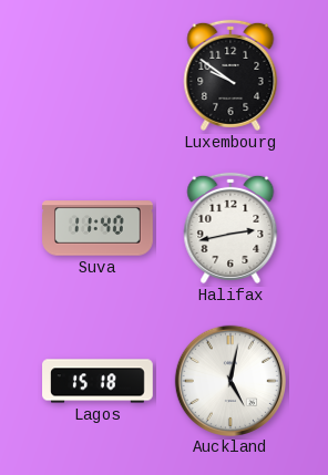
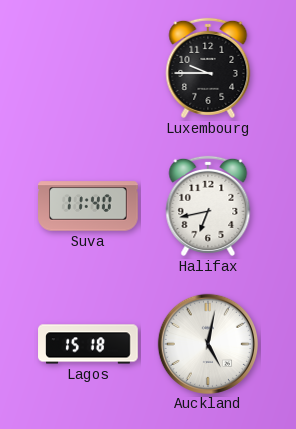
Luxembourg: 9:51 -> 9:45 (208, 68)
Halifax: 2:43 -> 6:43 (208, 206)
